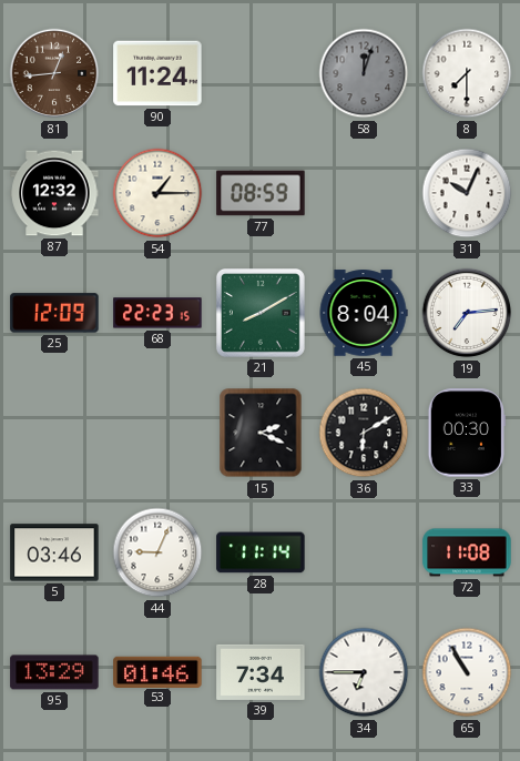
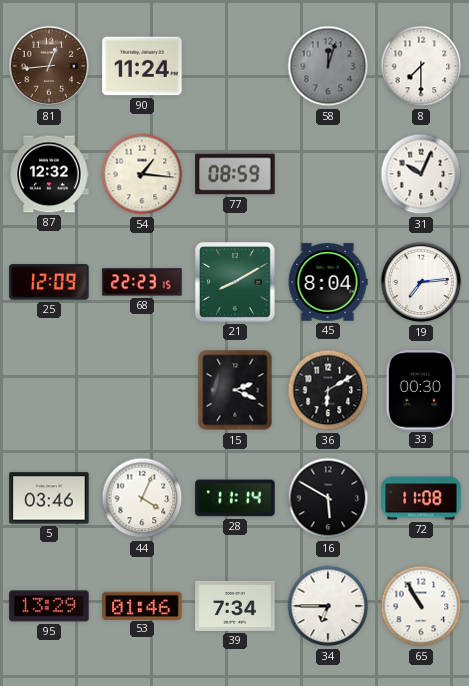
54: 1:15 -> 1:16 (142, 174)
44: 9:04 -> 4:04 (142, 498)
16: none -> 5:50 (328, 498)
